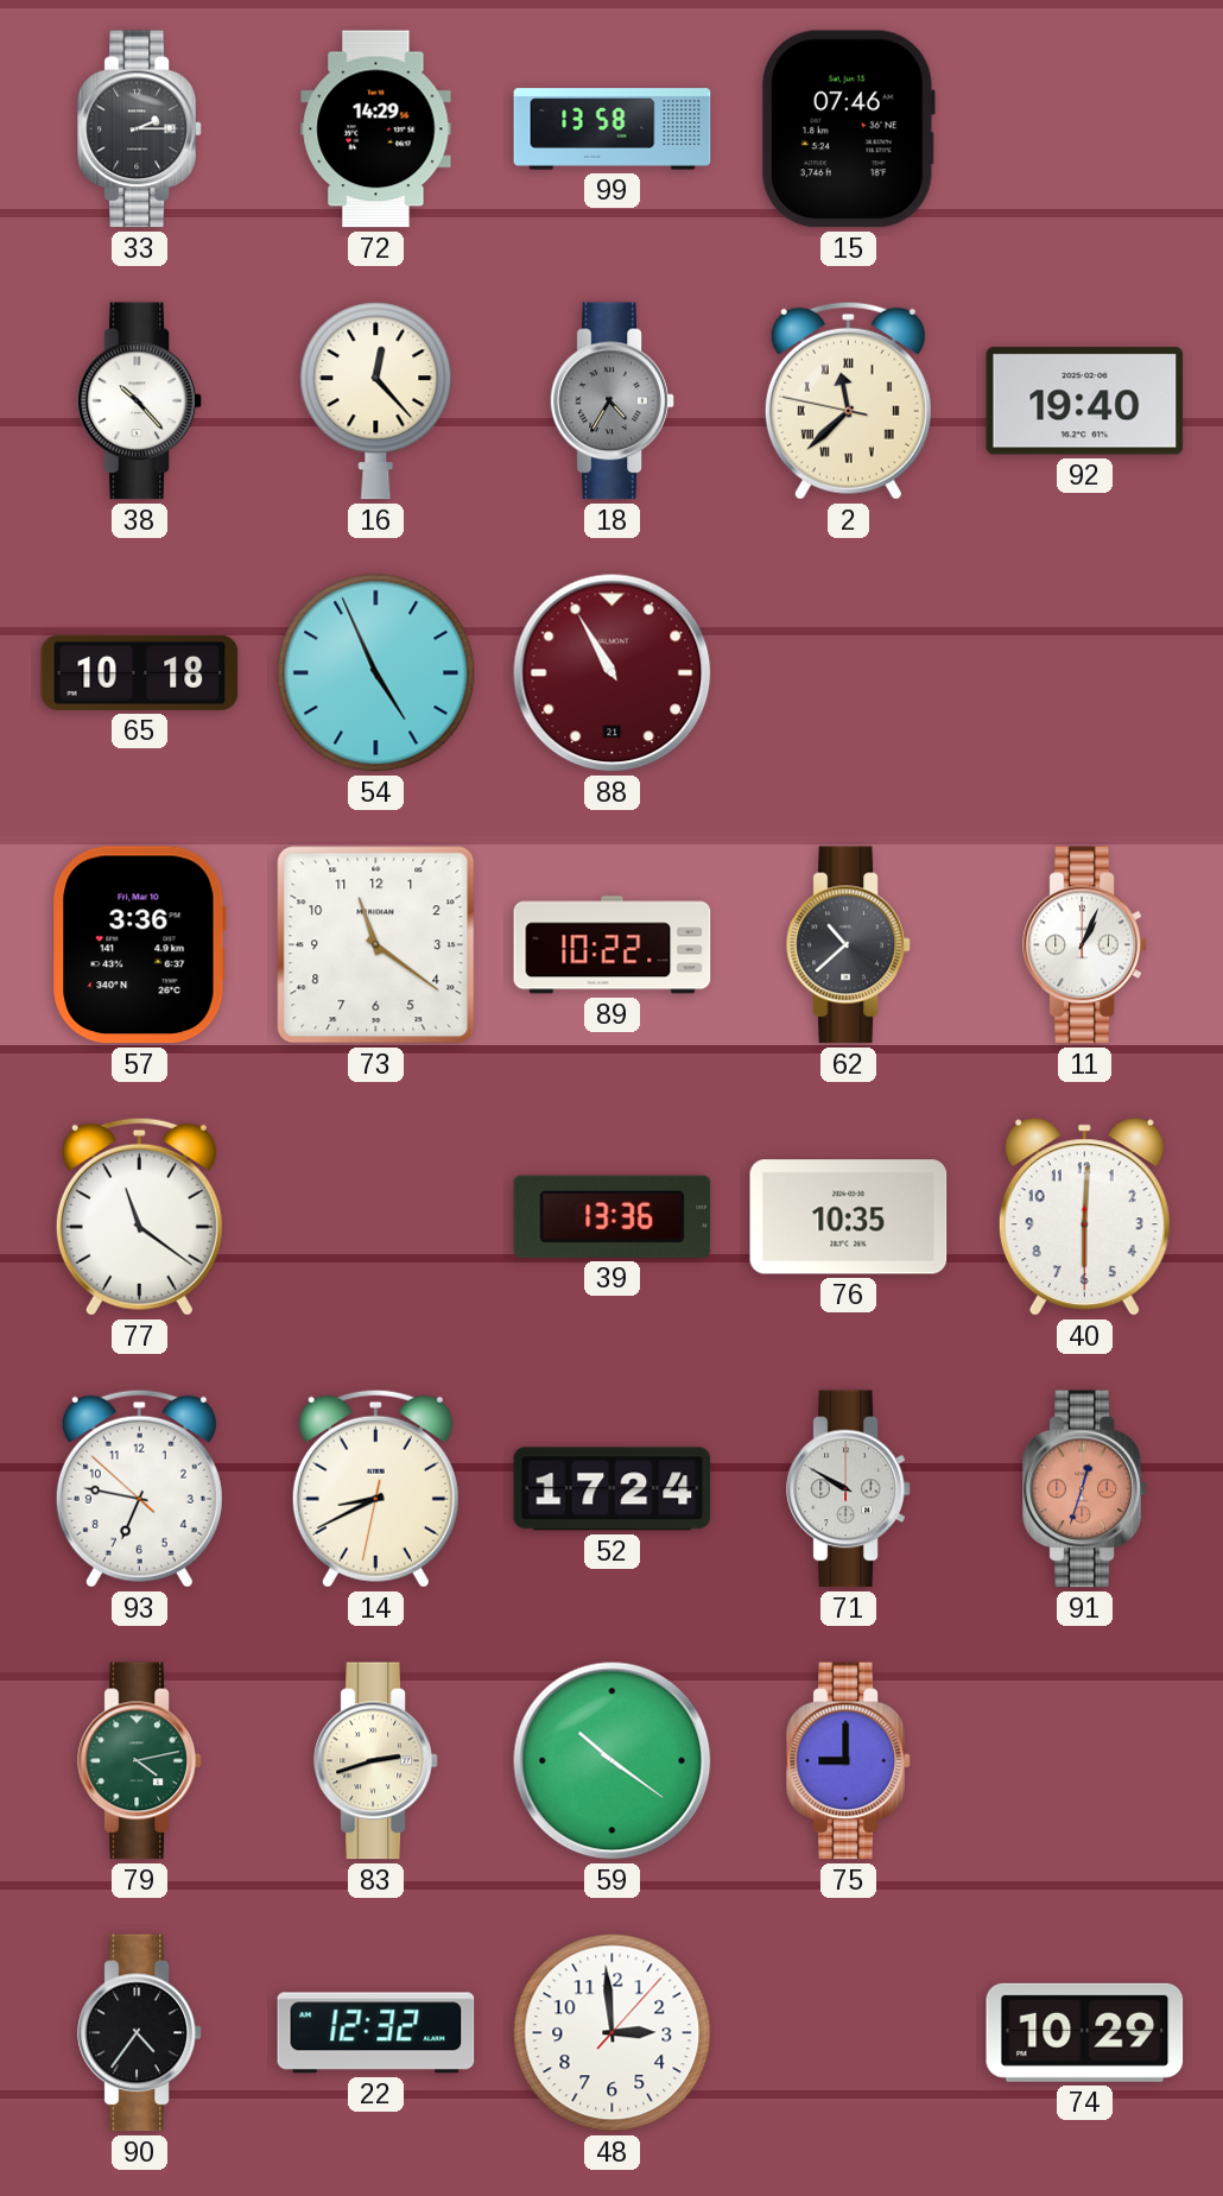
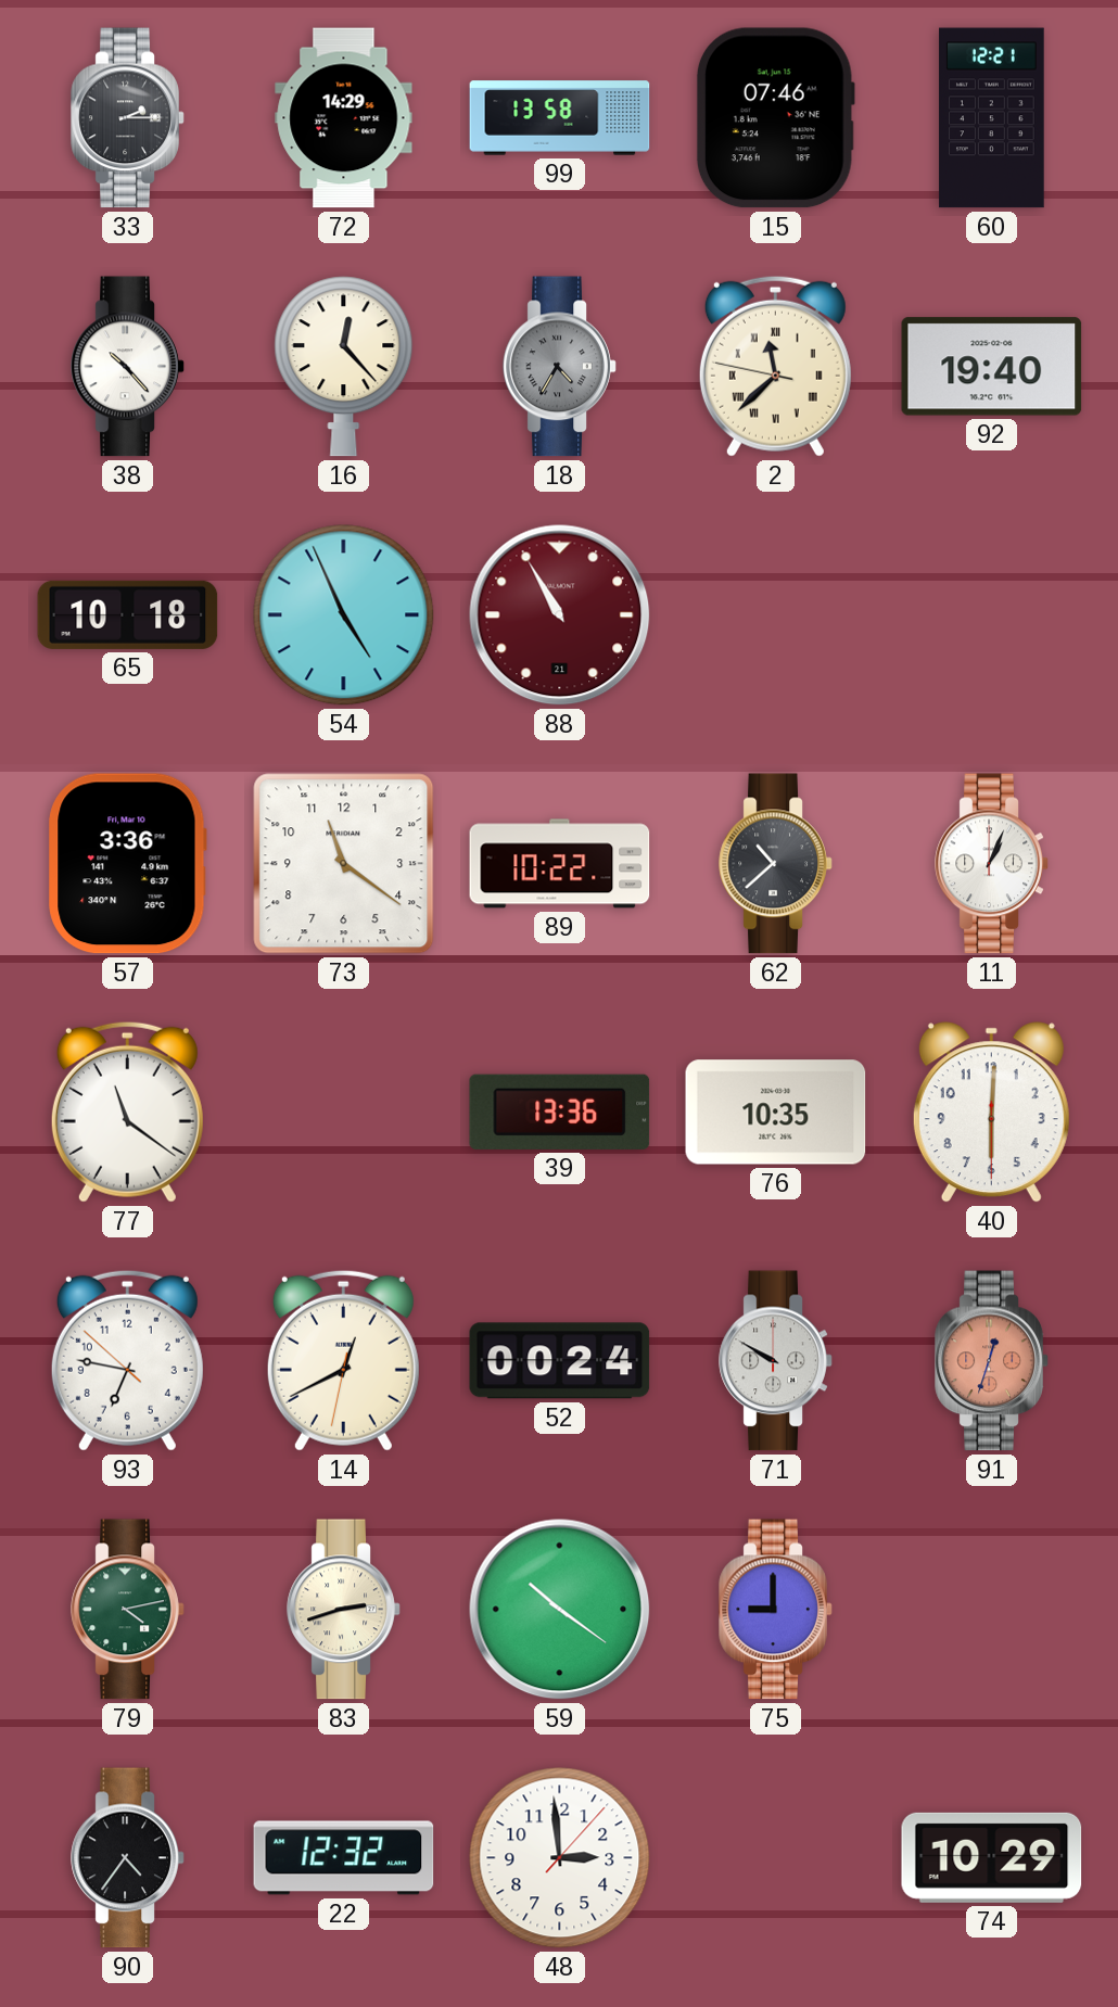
60: none -> 12:21 (992, 118)
14: 8:40 -> 12:40 (343, 1360)
52: 17:24 -> 00:24 (560, 1361)
